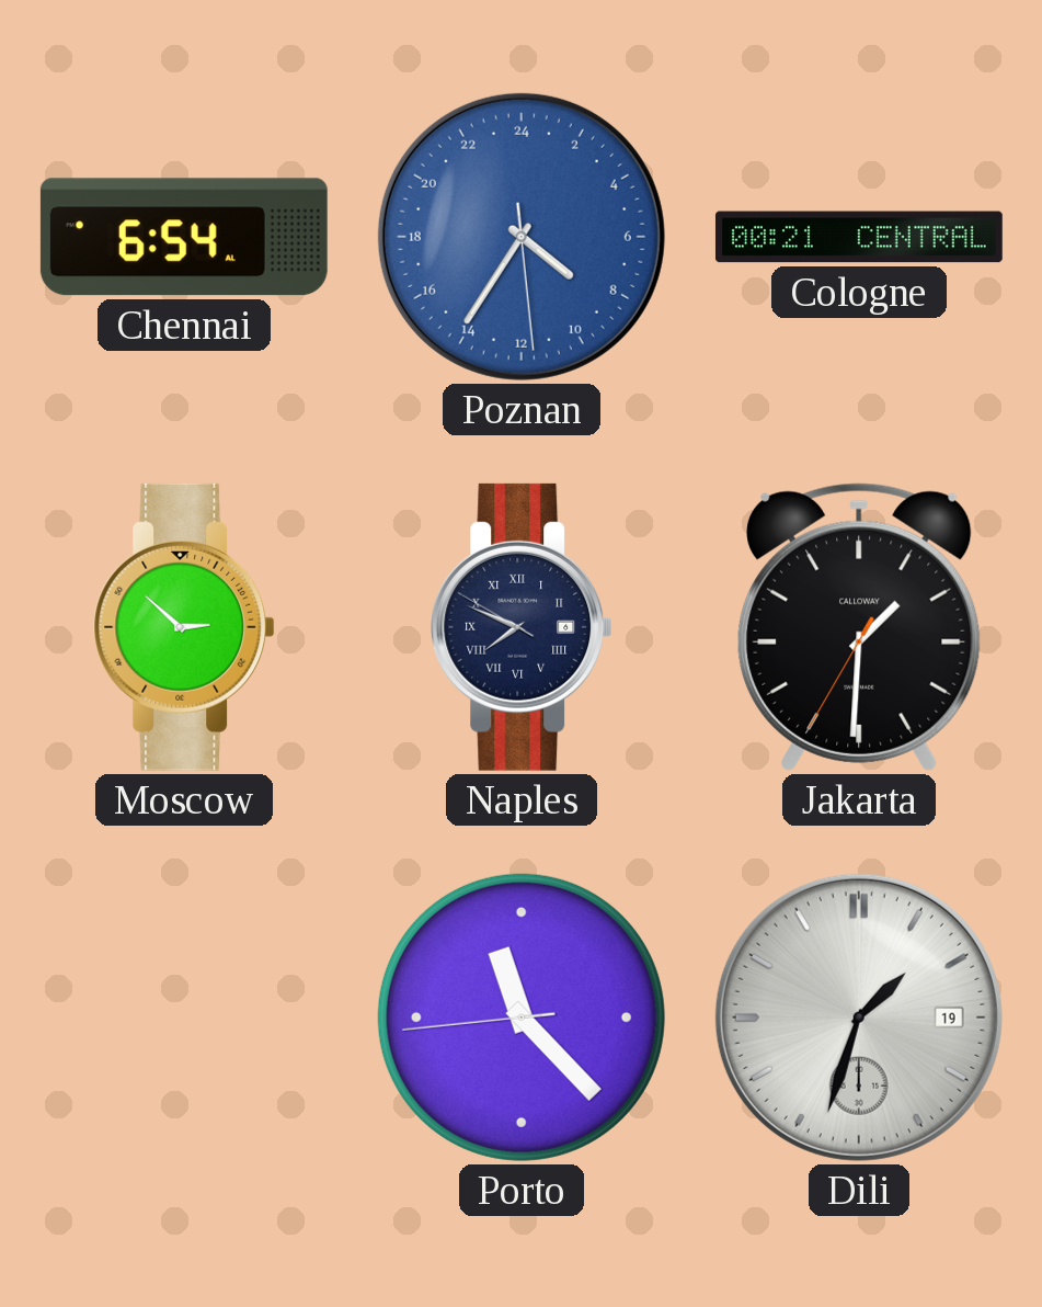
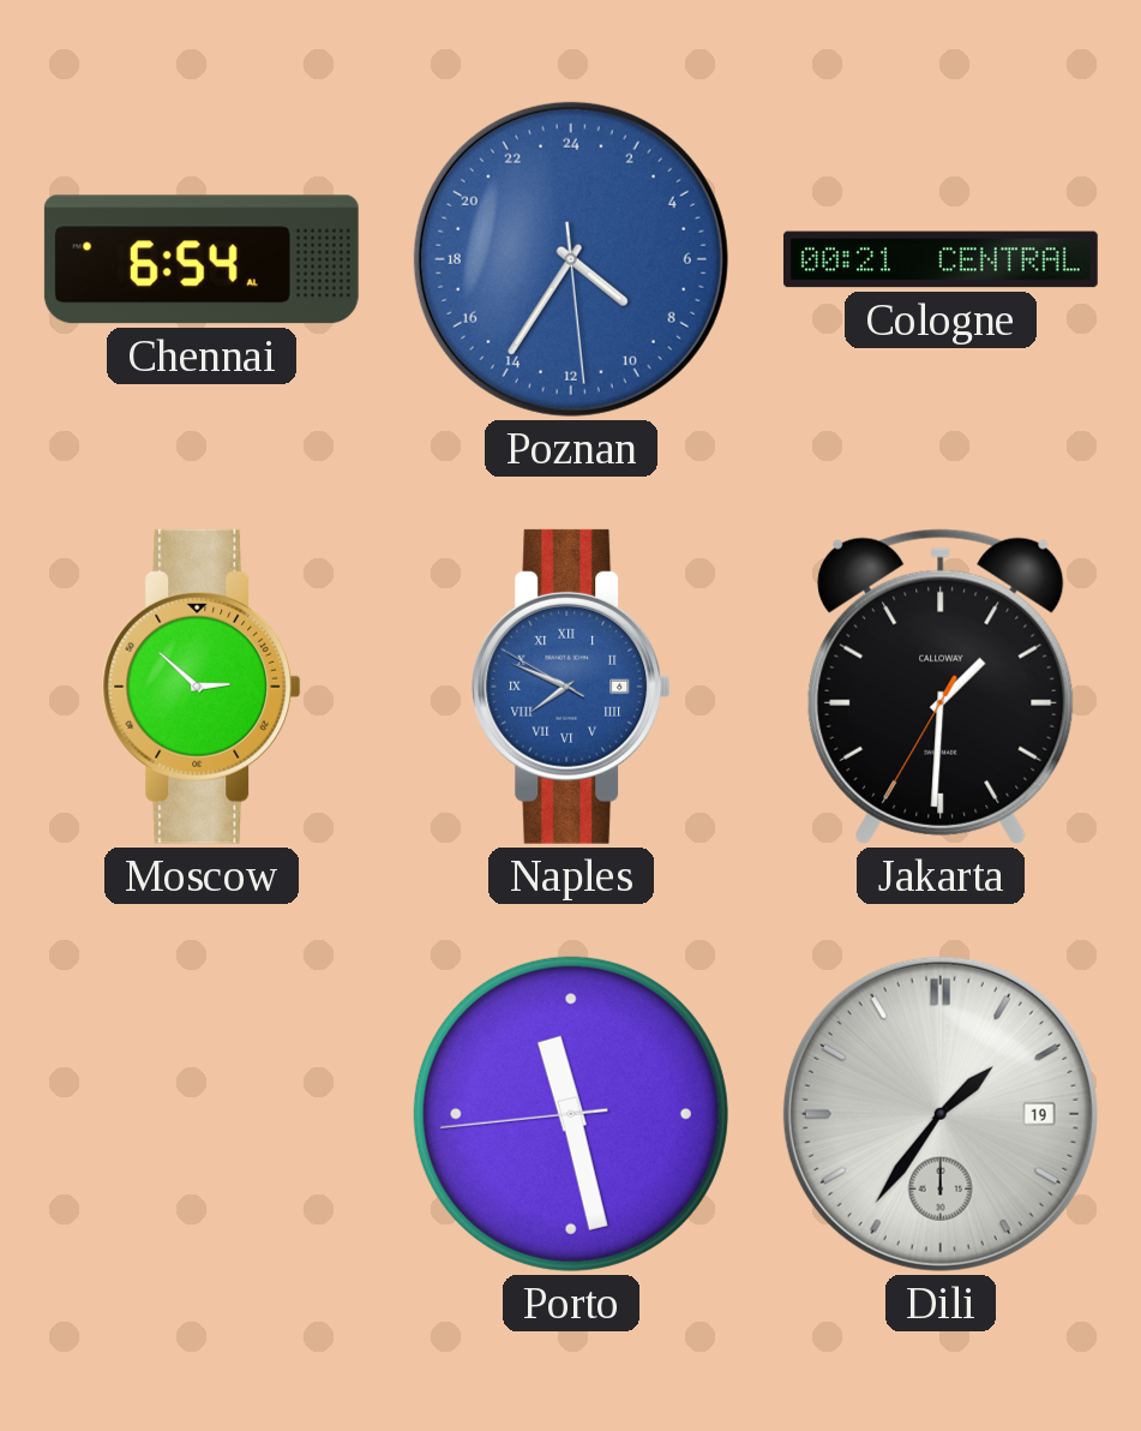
Naples dial: navy -> blue (571, 687)
Porto: 11:22 -> 11:27 (571, 1114)
Dili: 1:33 -> 1:36 (941, 1114)
